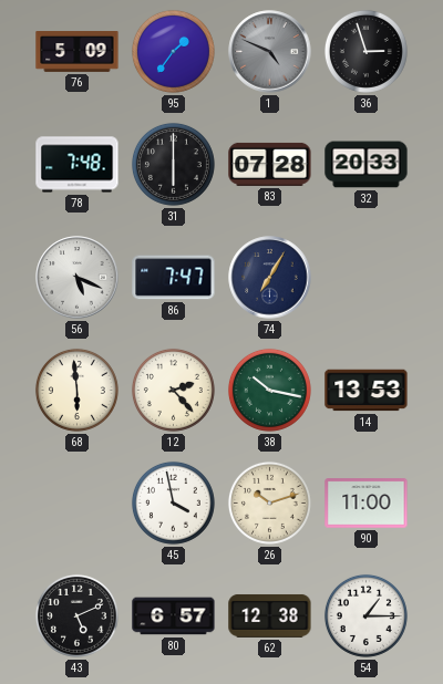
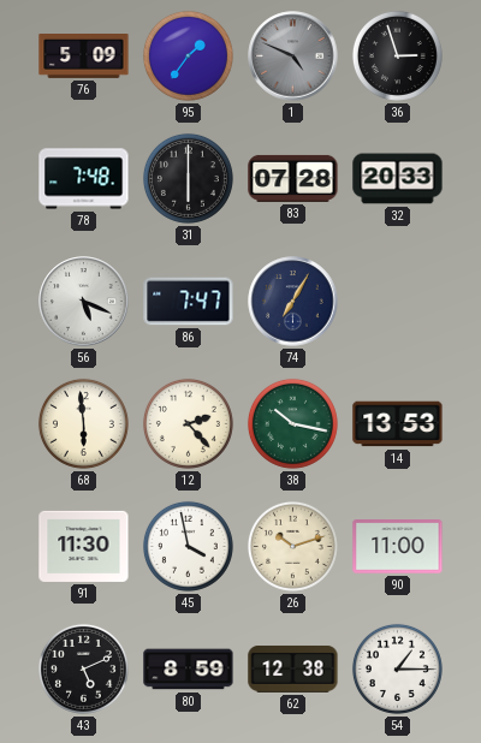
91: none -> 11:30 (84, 546)
80: 6:57 -> 8:59 (189, 670)
